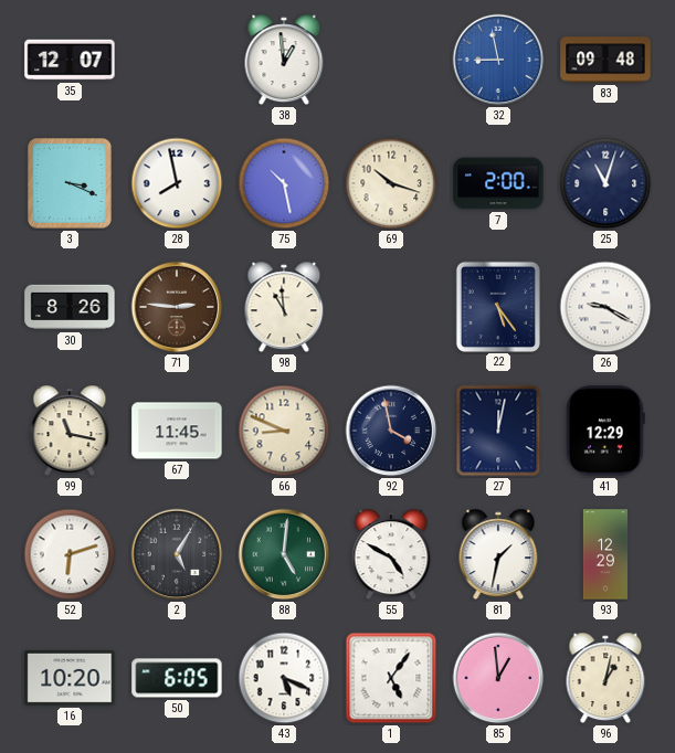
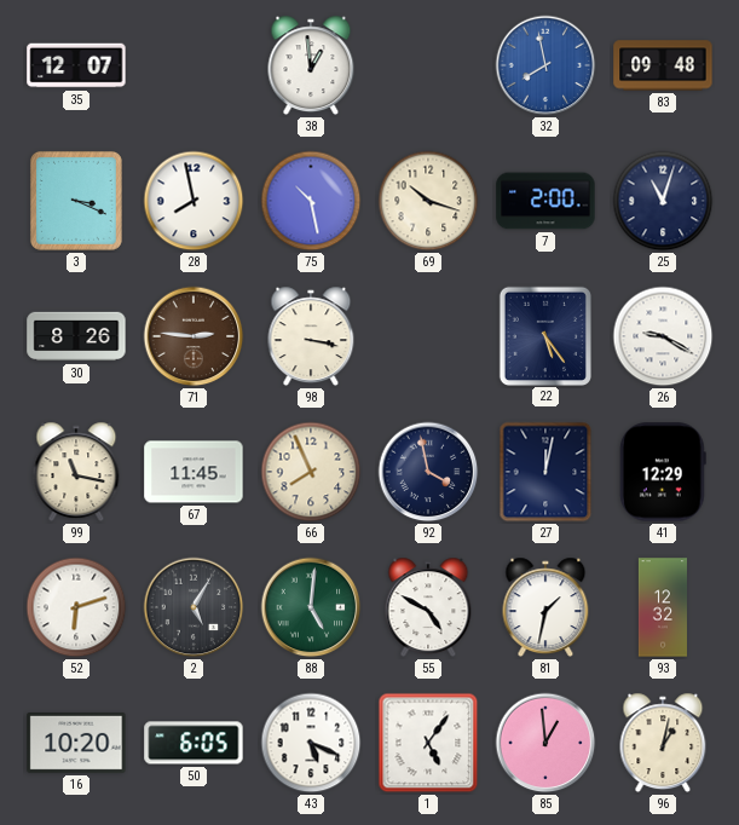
32: 8:58 -> 7:58 (545, 65)
98: 10:59 -> 3:17 (311, 336)
66: 8:49 -> 7:56 (311, 472)
93: 12:29 -> 12:32 (663, 607)
